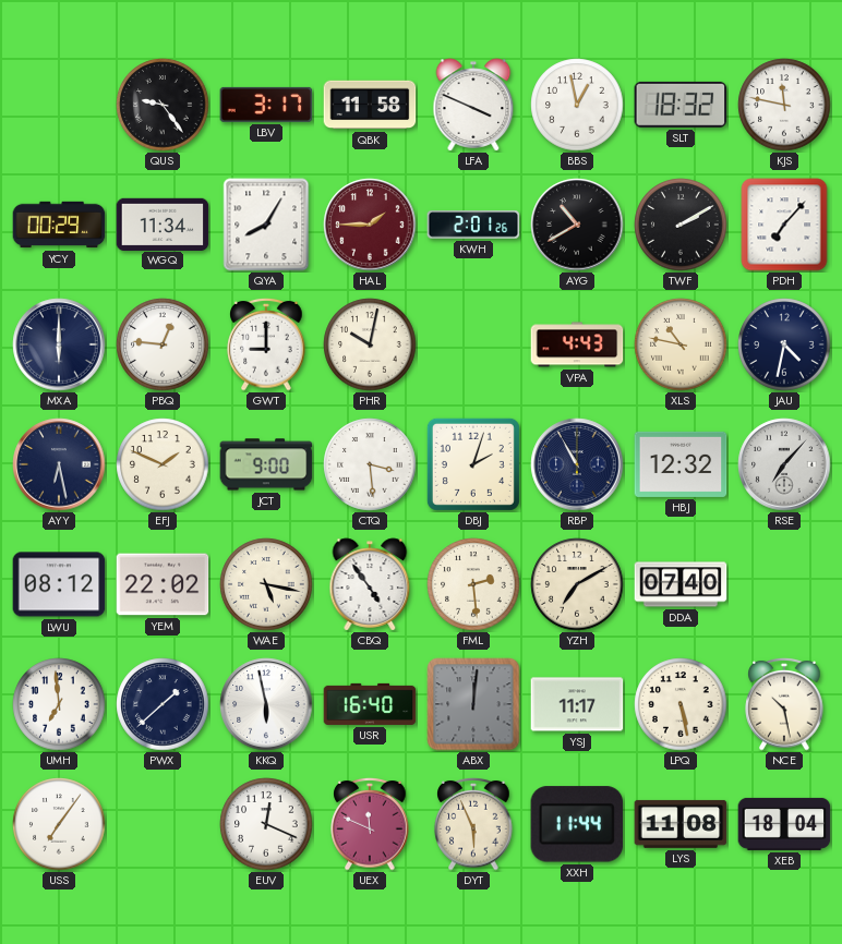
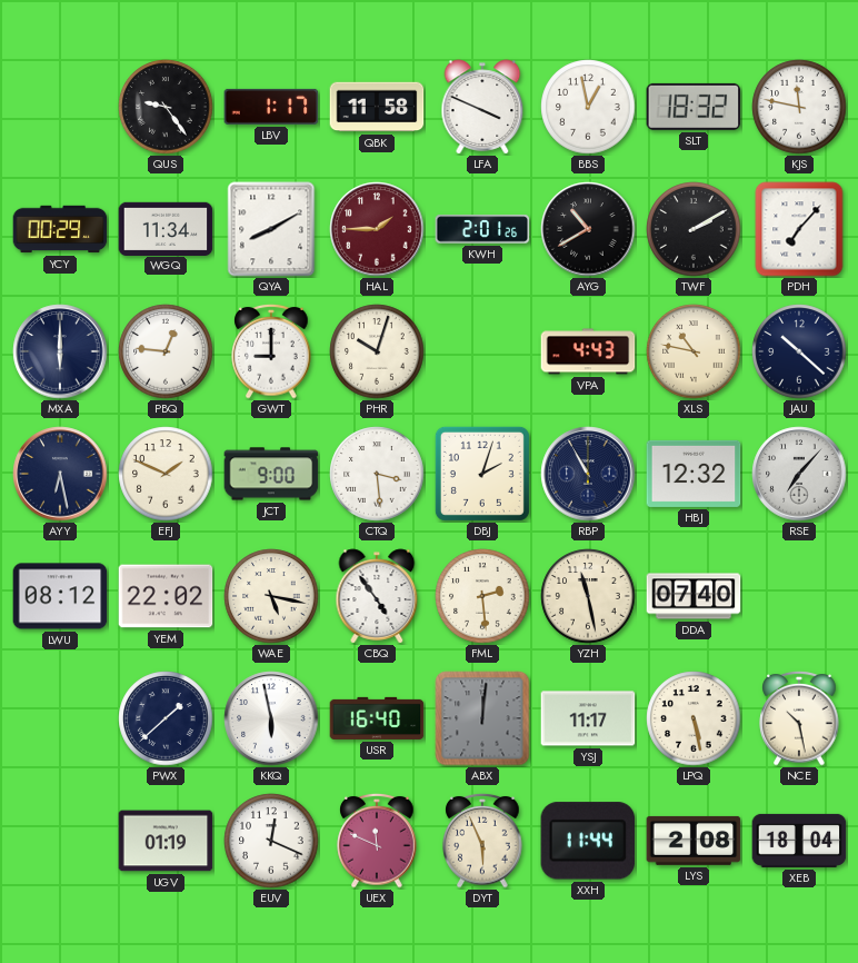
LBV: 3:17 -> 1:17 (271, 107)
QYA: 8:05 -> 8:10 (271, 229)
PHR: 10:02 -> 10:03 (377, 351)
JAU: 4:32 -> 10:22 (799, 351)
YZH: 7:10 -> 11:28 (588, 596)
UMH: 6:59 -> none (59, 704)
USS: 7:06 -> none (59, 824)
UGV: none -> 01:19 (166, 841)
LYS: 11:08 -> 2:08 (694, 841)
